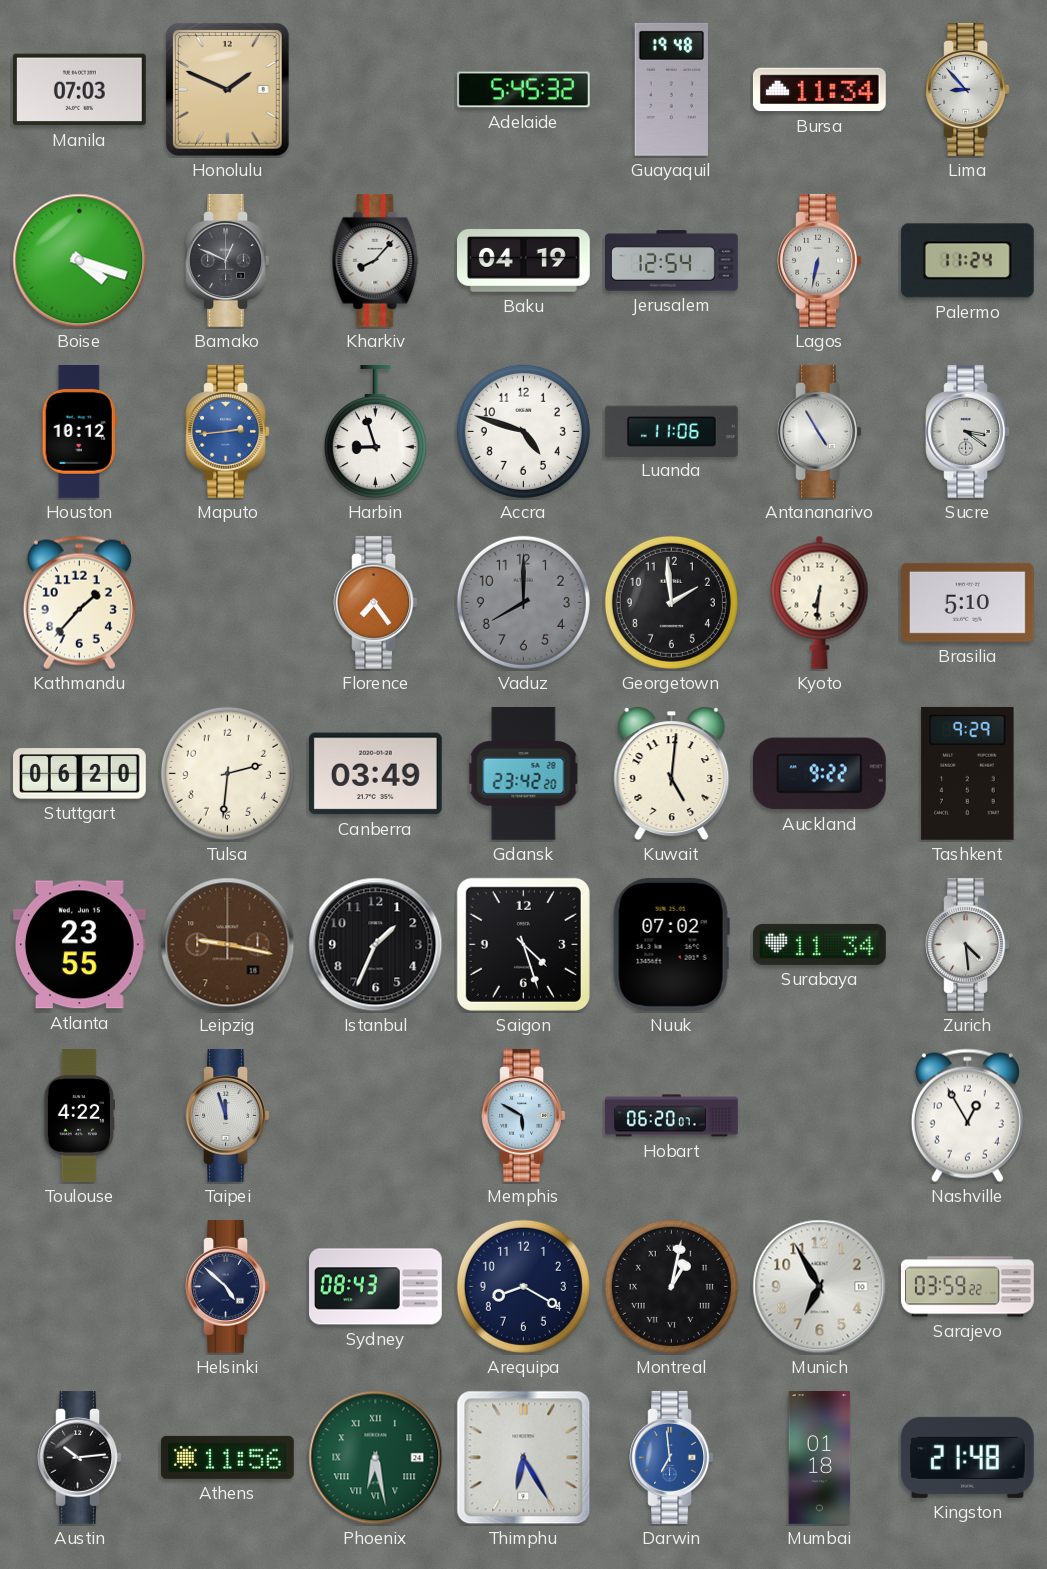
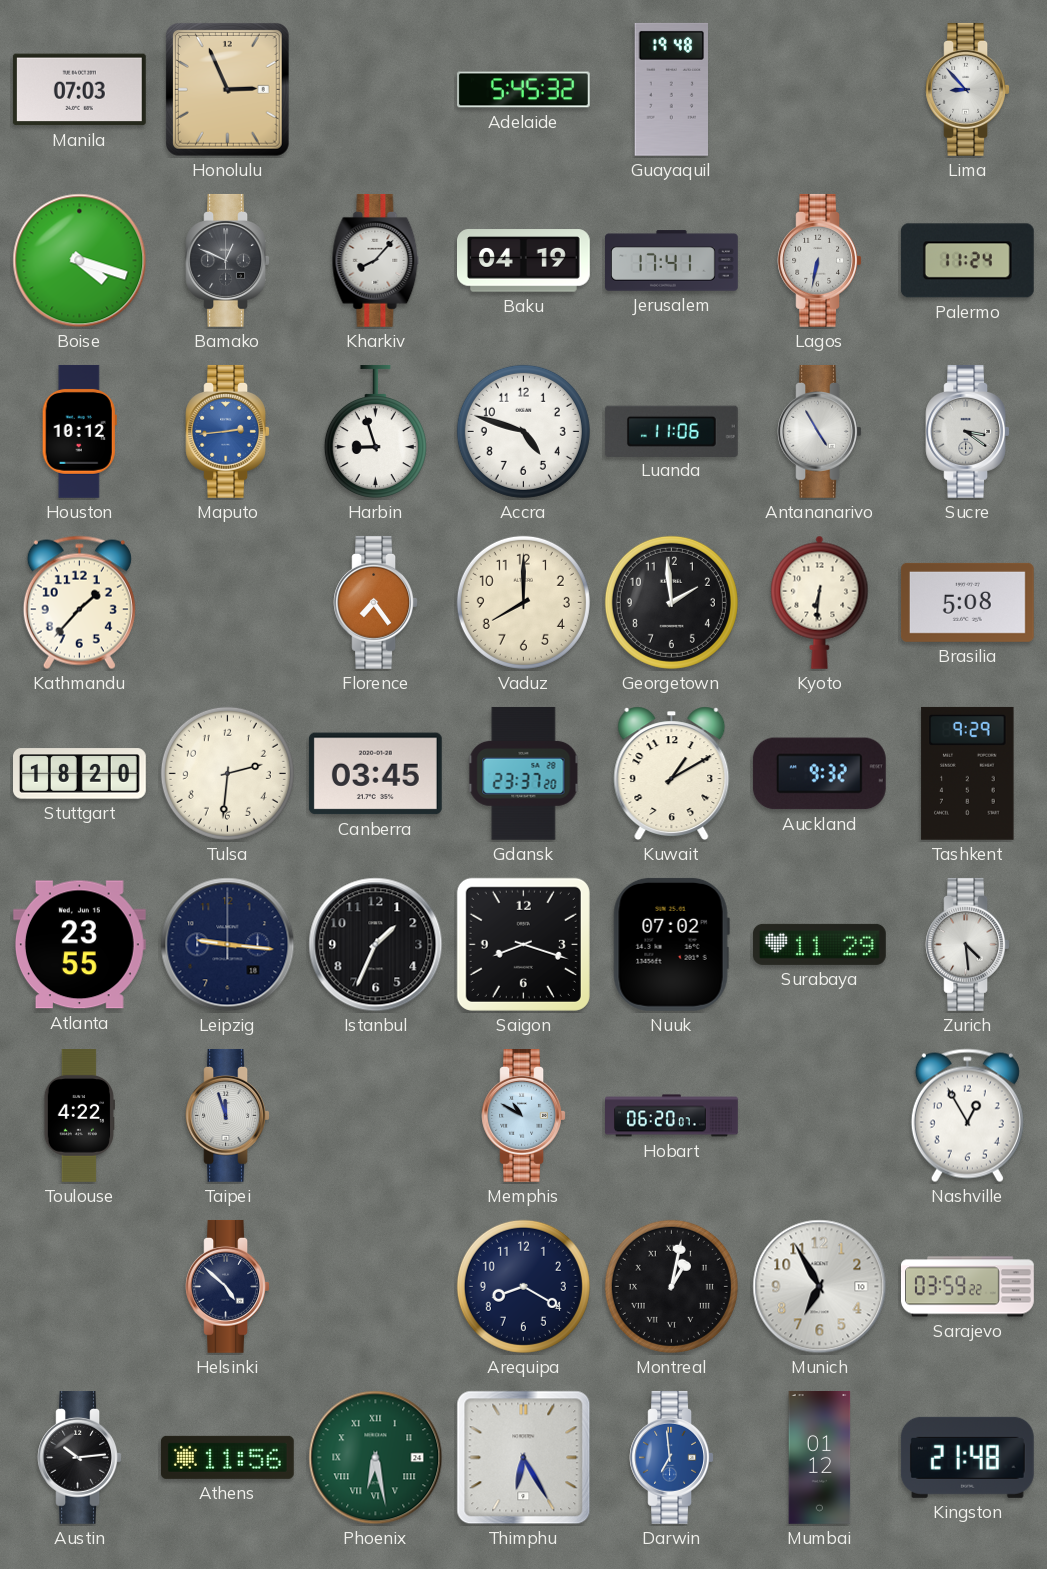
Honolulu: 1:49 -> 2:56 (227, 90)
Bursa: 11:34 -> none (819, 90)
Jerusalem: 12:54 -> 17:41 (672, 261)
Vaduz dial: grey -> cream (523, 602)
Brasilia: 5:10 -> 5:08 (967, 602)
Stuttgart: 06:20 -> 18:20 (80, 774)
Canberra: 03:49 -> 03:45 (375, 774)
Gdansk: 23:42 -> 23:37 (524, 773)
Kuwait: 5:01 -> 1:10 (672, 773)
Auckland: 9:22 -> 9:32 (819, 774)
Leipzig: 9:17 -> 9:16 (228, 945)
Leipzig dial: brown -> navy (228, 945)
Saigon: 4:27 -> 8:18 (523, 944)
Surabaya: 11:34 -> 11:29 (819, 944)
Memphis: 5:50 -> 10:50 (524, 1115)
Sydney: 08:43 -> none (376, 1287)
Mumbai: 01:18 -> 01:12 (820, 1458)
